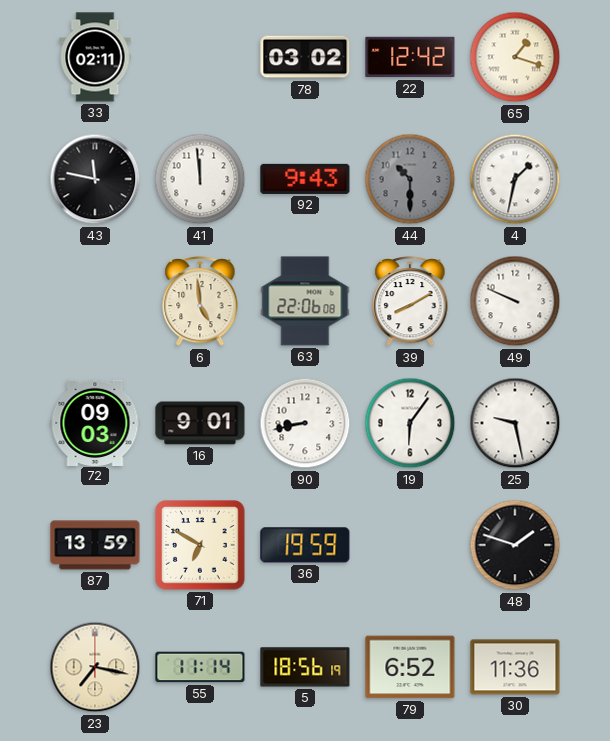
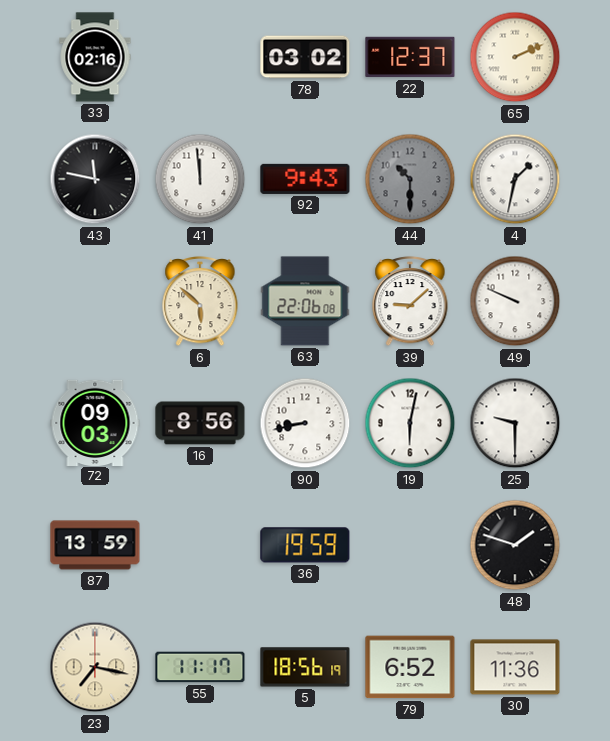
33: 02:11 -> 02:16 (95, 57)
22: 12:42 -> 12:37 (410, 57)
65: 1:18 -> 2:11 (515, 57)
6: 4:59 -> 5:52 (200, 302)
39: 8:10 -> 9:08 (410, 302)
16: 9:01 -> 8:56 (200, 423)
19: 6:06 -> 6:02 (410, 423)
25: 9:28 -> 9:30 (515, 423)
71: 6:50 -> none (200, 545)
55: 11:14 -> 11:17 (200, 667)
